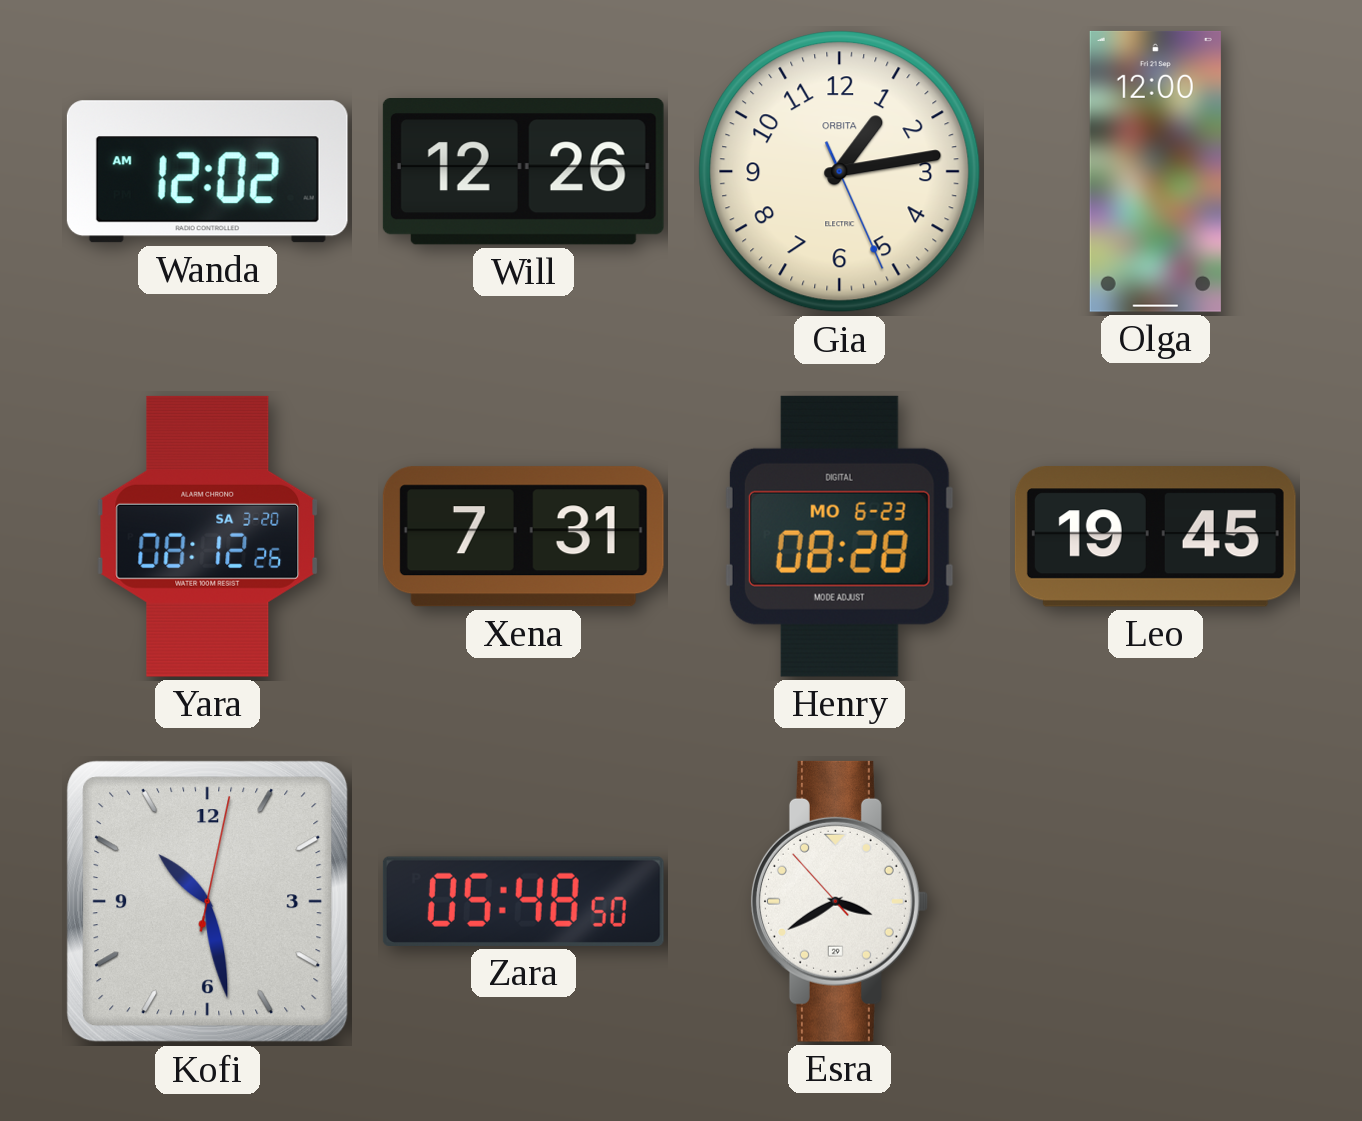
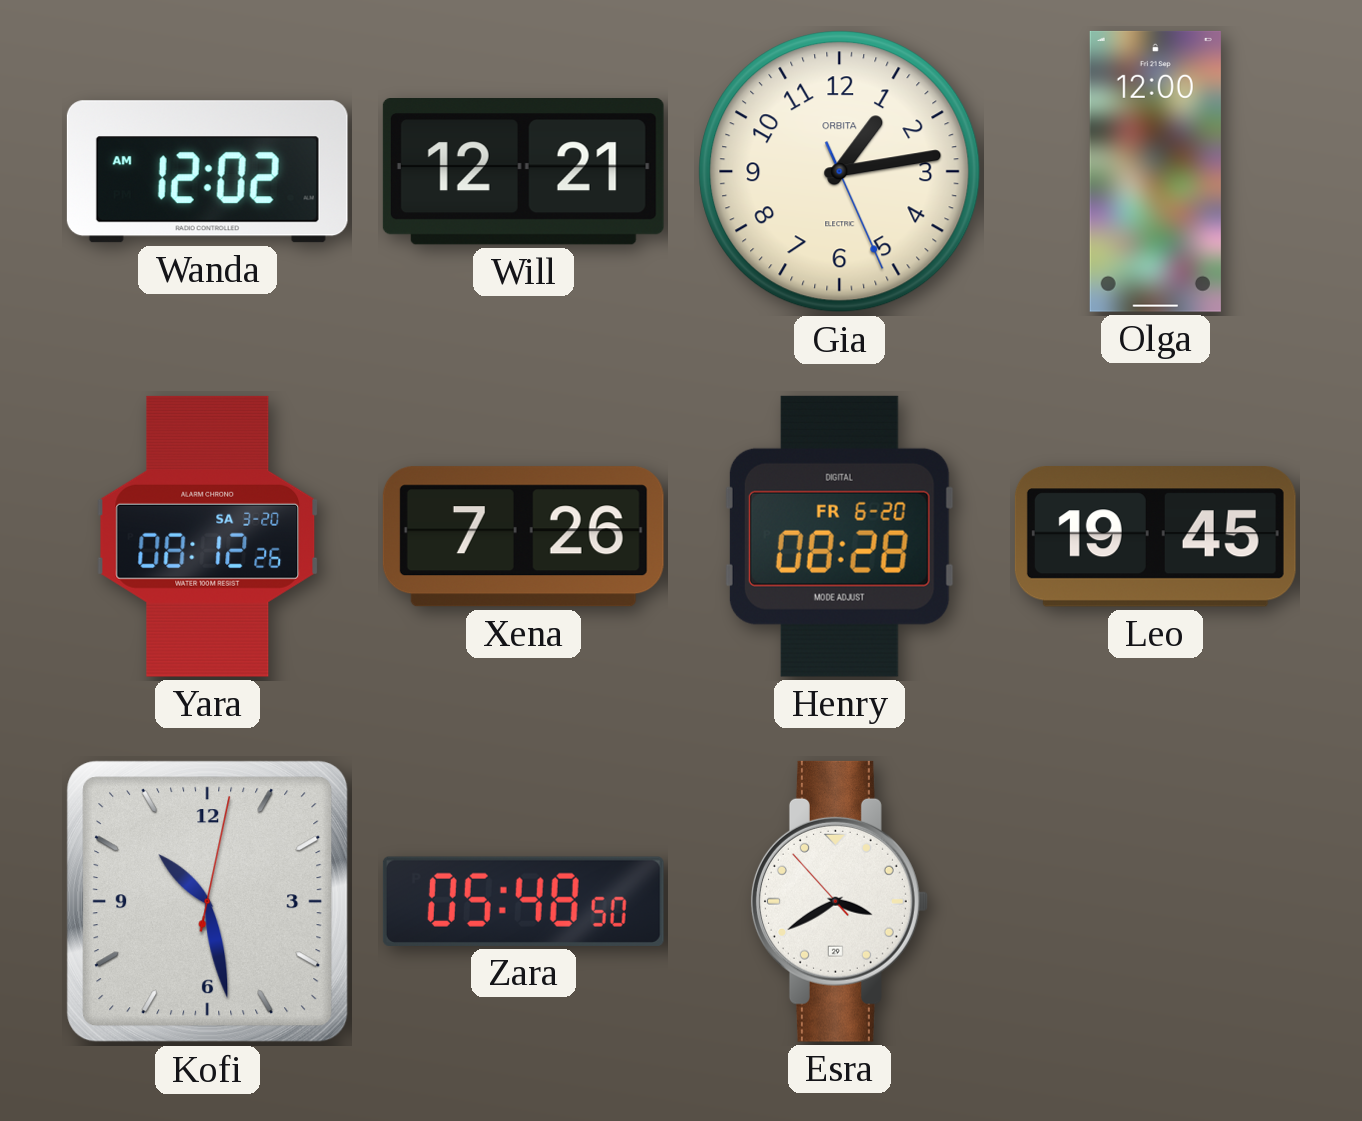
Will: 12:26 -> 12:21 (523, 172)
Xena: 7:31 -> 7:26 (523, 537)
Henry date: MO 6-23 -> FR 6-20 (839, 536)
